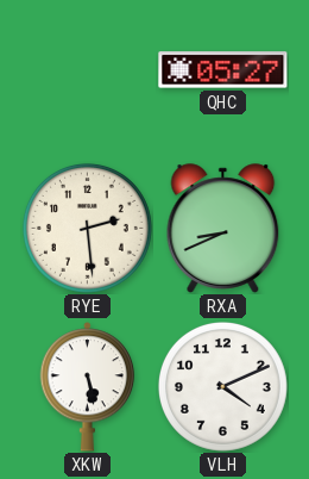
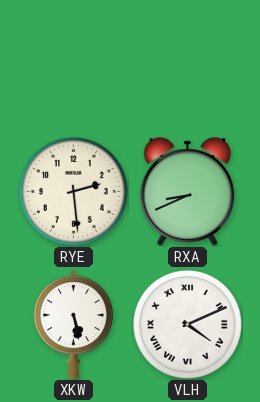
QHC: 05:27 -> none (223, 70)
VLH numerals: Arabic -> Roman (187, 324)
